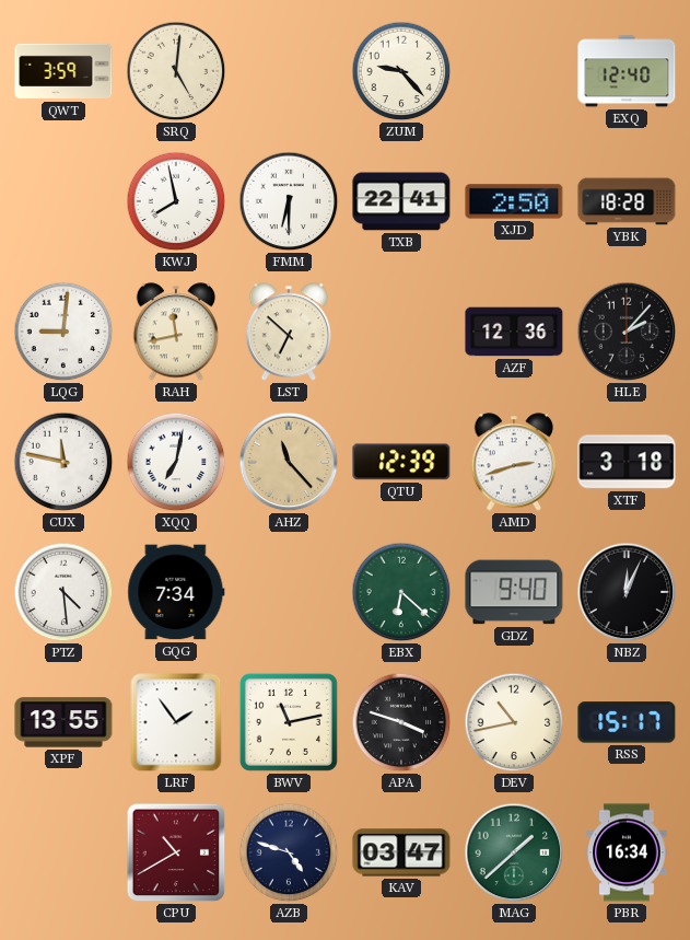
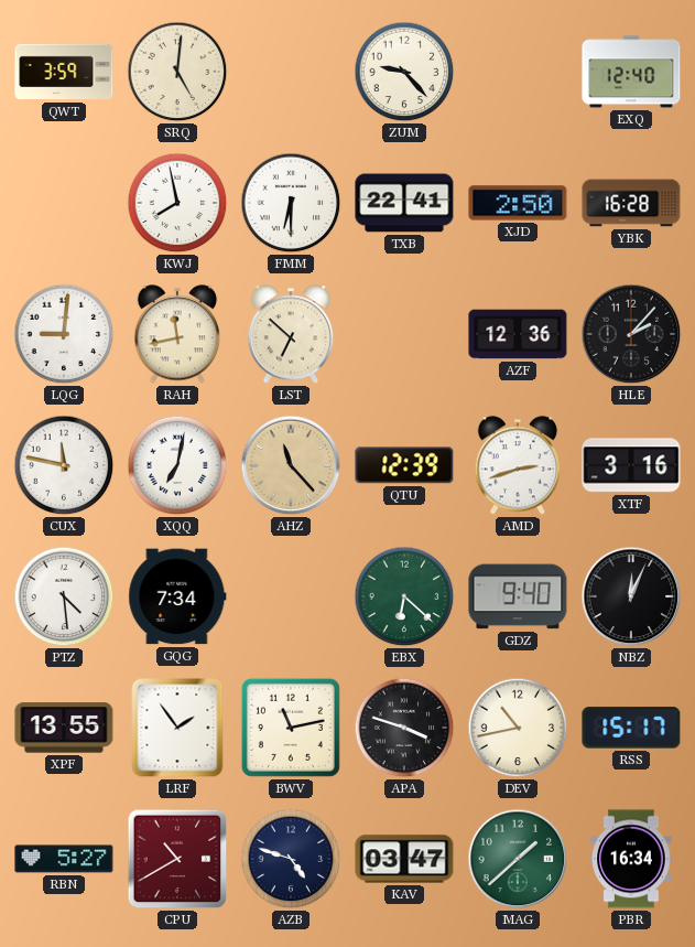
YBK: 18:28 -> 16:28 (631, 203)
XTF: 3:18 -> 3:16 (631, 465)
RBN: none -> 5:27 (64, 859)
